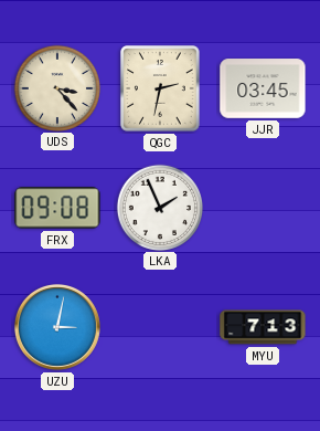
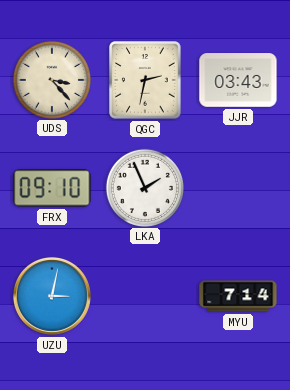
JJR: 03:45 -> 03:43 (238, 80)
FRX: 09:08 -> 09:10 (52, 188)
MYU: 7:13 -> 7:14 (238, 296)
